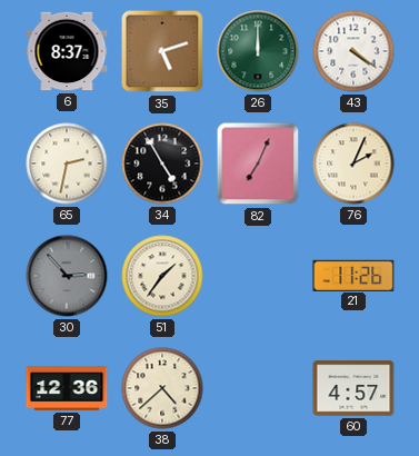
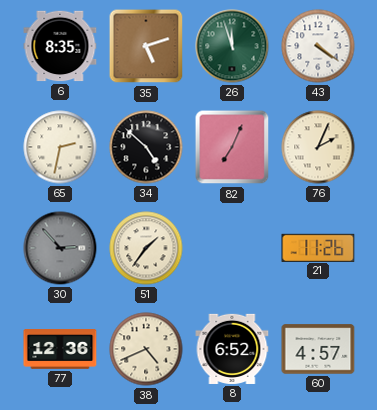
6: 8:37 -> 8:35 (60, 46)
26: 12:00 -> 11:57 (232, 46)
34: 4:55 -> 4:52 (146, 147)
38: 4:38 -> 4:41 (146, 349)
8: none -> 6:52 (232, 349)
